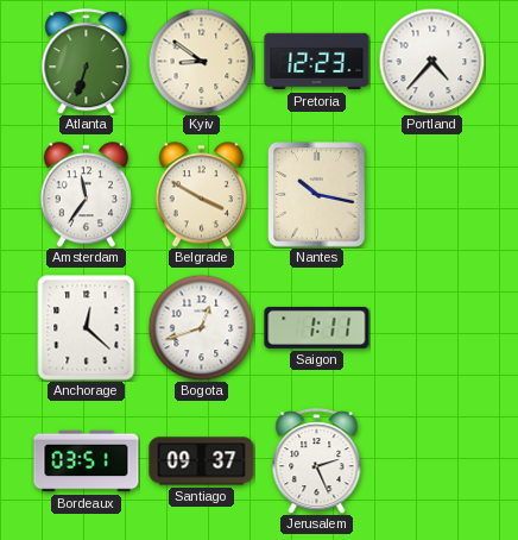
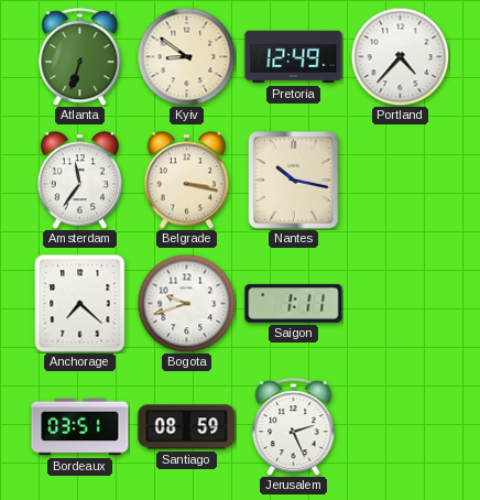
Pretoria: 12:23 -> 12:49 (294, 57)
Belgrade: 3:50 -> 3:17 (186, 181)
Anchorage: 12:22 -> 7:22 (80, 304)
Bogota: 12:42 -> 9:42 (186, 303)
Santiago: 09:37 -> 08:59 (187, 427)
